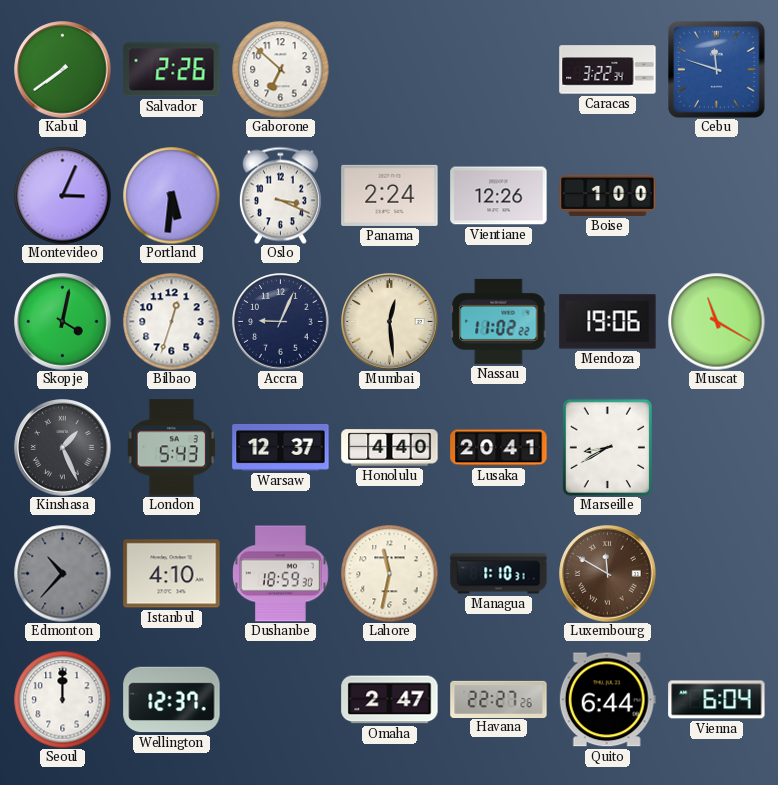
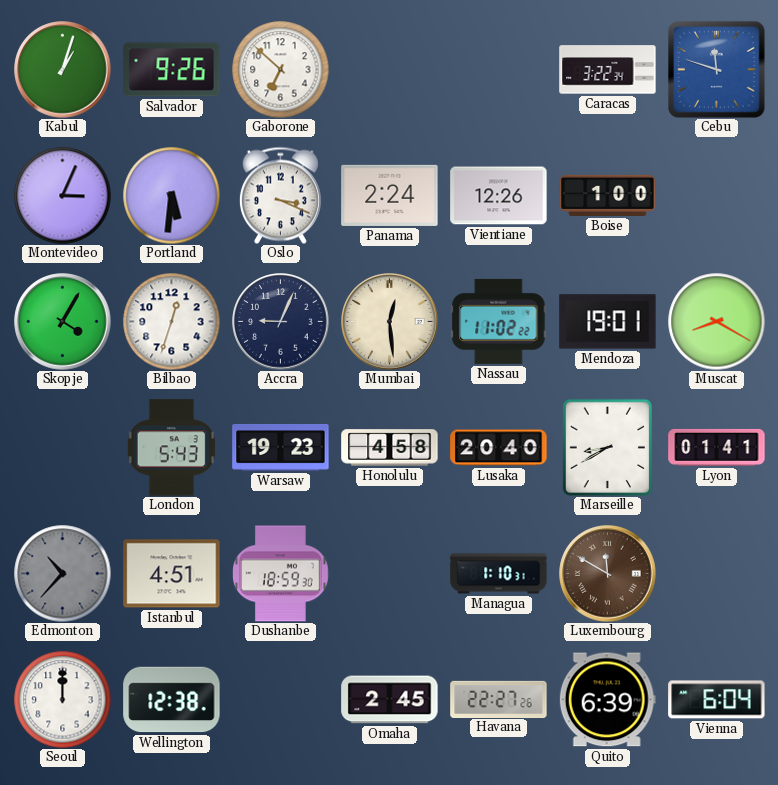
Kabul: 7:39 -> 1:03 (63, 70)
Salvador: 2:26 -> 9:26 (172, 70)
Skopje: 4:02 -> 4:05 (63, 322)
Mendoza: 19:06 -> 19:01 (608, 322)
Muscat: 11:20 -> 8:20 (716, 321)
Kinshasa: 1:26 -> none (63, 448)
Warsaw: 12:37 -> 19:23 (281, 447)
Honolulu: 4:40 -> 4:58 (390, 448)
Lusaka: 20:41 -> 20:40 (499, 448)
Lyon: none -> 01:41 (717, 447)
Istanbul: 4:10 -> 4:51 (172, 574)
Lahore: 11:32 -> none (389, 573)
Wellington: 12:37 -> 12:38 (172, 700)
Omaha: 2:47 -> 2:45 (390, 700)
Quito: 6:44 -> 6:39 (607, 700)
